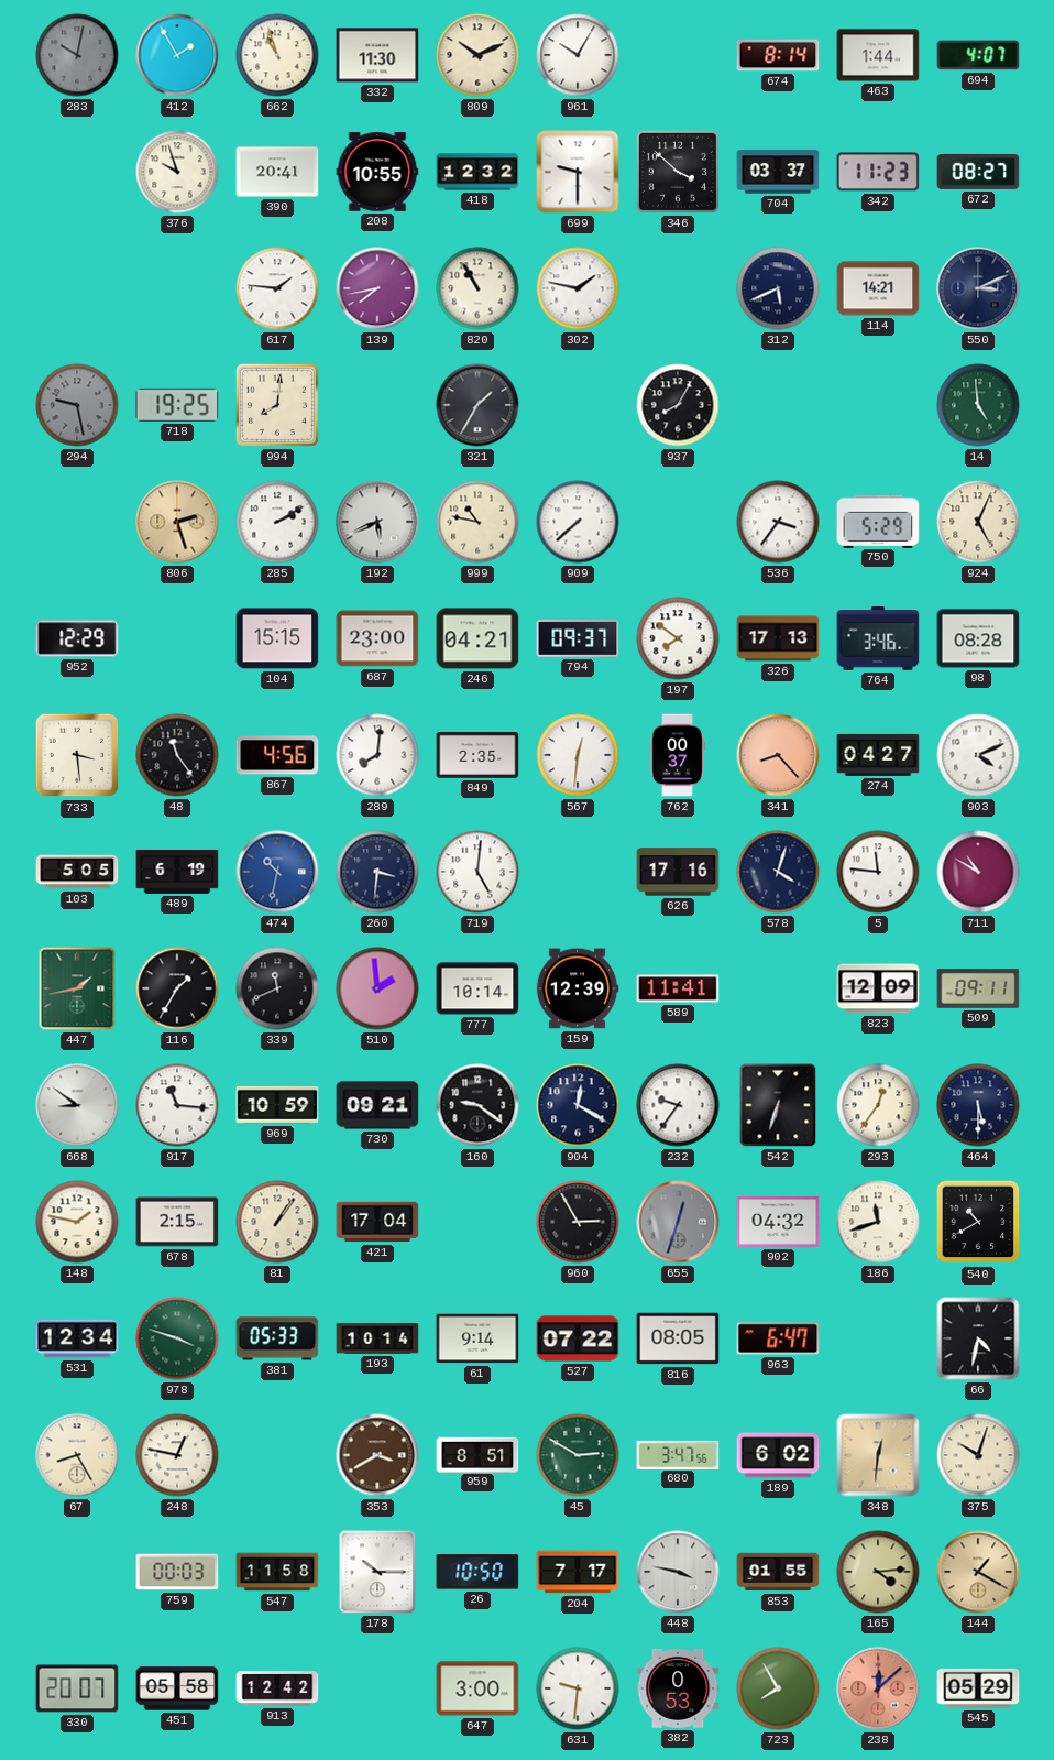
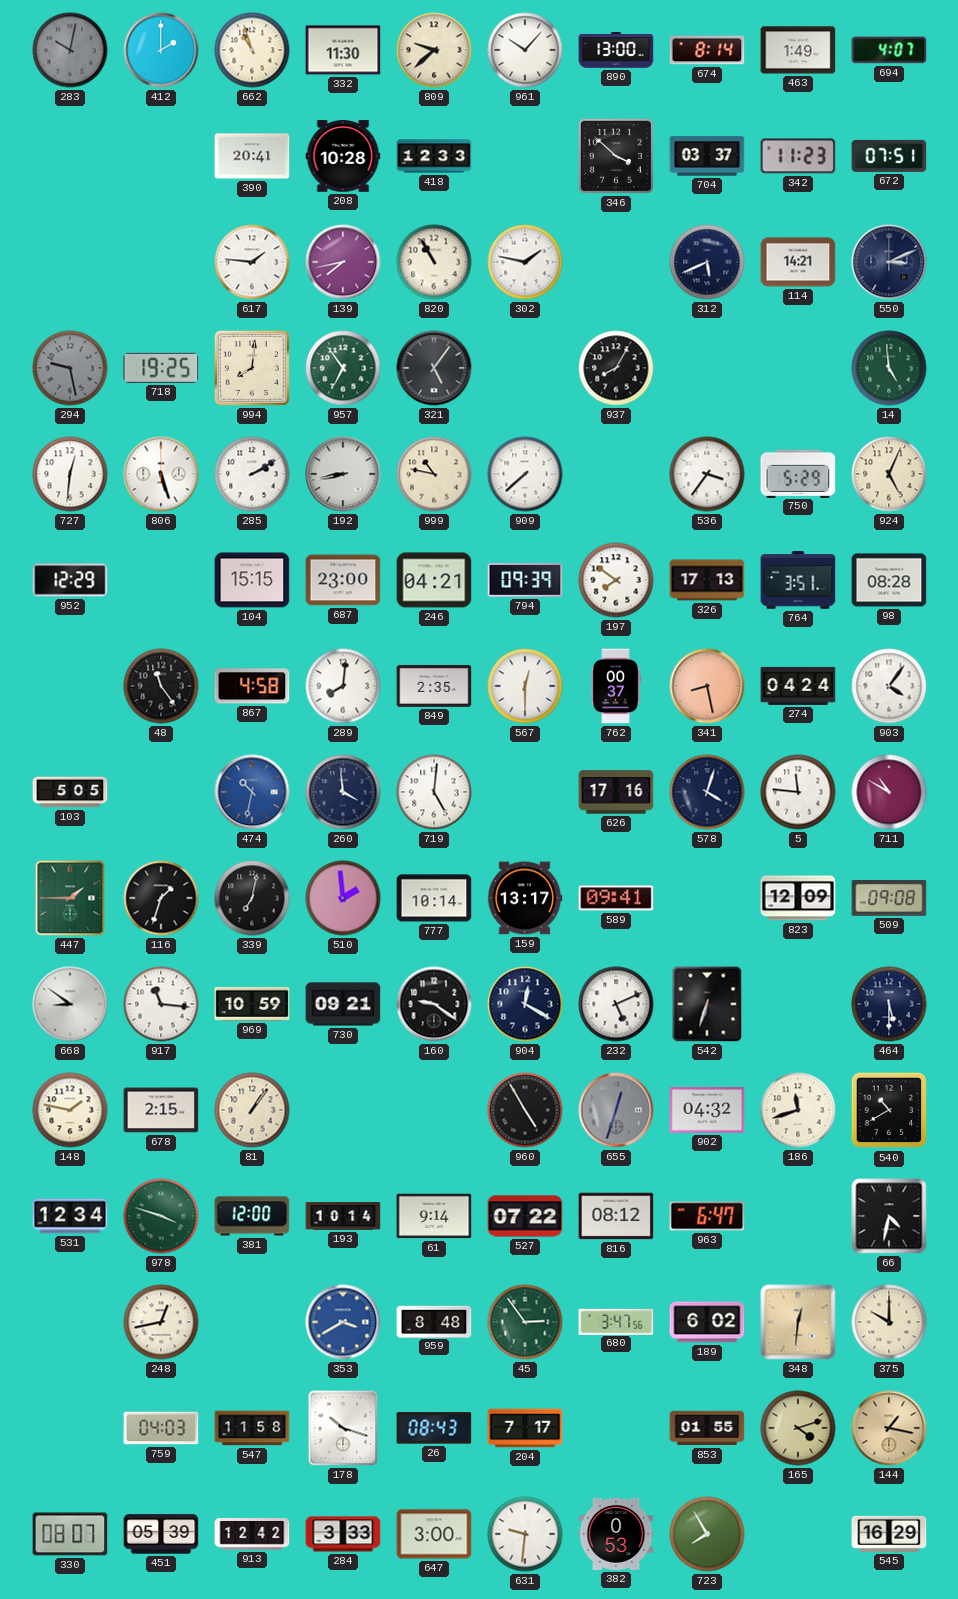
412: 1:55 -> 2:00 (161, 50)
809: 10:11 -> 9:38 (434, 50)
961: 10:05 -> 10:07 (525, 50)
890: none -> 13:00 (616, 50)
463: 1:44 -> 1:49 (798, 50)
376: 9:57 -> none (177, 172)
208: 10:55 -> 10:28 (343, 156)
418: 12:32 -> 12:33 (434, 156)
699: 9:30 -> none (578, 172)
672: 08:27 -> 07:51 (889, 156)
957: none -> 6:54 (343, 368)
321: 1:35 -> 5:06 (434, 368)
727: none -> 12:31 (70, 474)
806: 2:27 -> 5:27 (161, 474)
806 dial: champagne -> white (161, 474)
192: 5:41 -> 8:43 (343, 474)
794: 09:37 -> 09:39 (525, 580)
764: 3:46 -> 3:51 (798, 580)
733: 3:29 -> none (77, 755)
867: 4:56 -> 4:58 (252, 686)
567: 12:31 -> 12:30 (525, 686)
341: 8:23 -> 8:28 (707, 686)
274: 04:27 -> 04:24 (798, 686)
903: 4:11 -> 4:06 (889, 686)
489: 6:19 -> none (177, 872)
260: 3:31 -> 3:59 (343, 792)
447: 1:43 -> 1:45 (70, 898)
116: 1:35 -> 1:33 (161, 898)
339: 11:41 -> 7:02 (252, 898)
159: 12:39 -> 13:17 (525, 898)
589: 11:41 -> 09:41 (616, 898)
509: 09:11 -> 09:08 (889, 899)
232: 9:36 -> 5:11 (616, 1004)
293: 12:36 -> none (878, 1105)
421: 17:04 -> none (377, 1222)
960: 2:55 -> 4:55 (525, 1110)
381: 05:33 -> 12:00 (252, 1216)
816: 08:05 -> 08:12 (616, 1216)
67: 8:25 -> none (77, 1455)
248: 12:47 -> 12:43 (161, 1322)
353 dial: brown -> blue (343, 1322)
959: 8:51 -> 8:48 (434, 1321)
45: 2:50 -> 2:54 (525, 1322)
375: 10:03 -> 10:00 (889, 1322)
759: 00:03 -> 04:03 (161, 1428)
178: 10:15 -> 10:18 (343, 1428)
26: 10:50 -> 08:43 (434, 1428)
448: 3:47 -> none (678, 1572)
165: 4:14 -> 4:12 (798, 1428)
144: 1:20 -> 1:17 (889, 1428)
330: 20:07 -> 08:07 (70, 1534)
451: 05:58 -> 05:39 (161, 1534)
284: none -> 3:33 (343, 1534)
238: 12:08 -> none (878, 1688)
545: 05:29 -> 16:29 (889, 1534)
